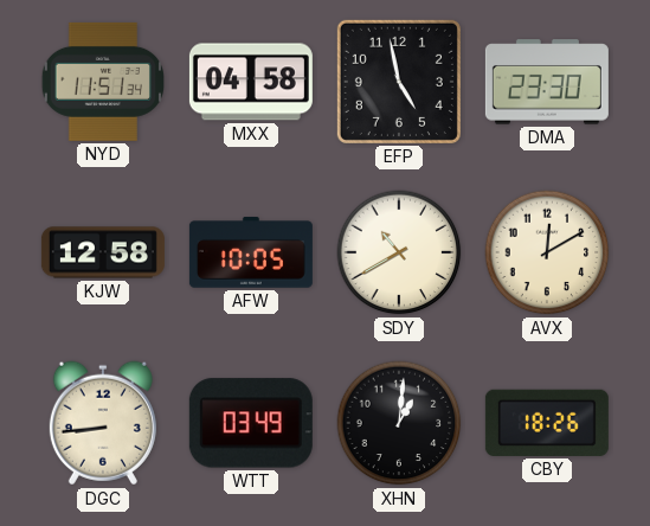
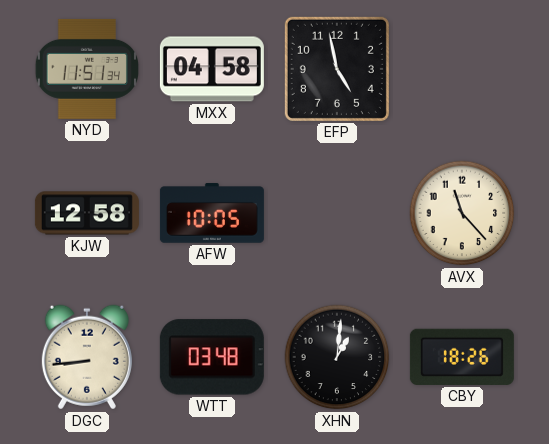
DMA: 23:30 -> none (547, 82)
SDY: 10:40 -> none (399, 252)
AVX: 12:10 -> 11:23 (462, 213)
WTT: 03:49 -> 03:48 (212, 357)
